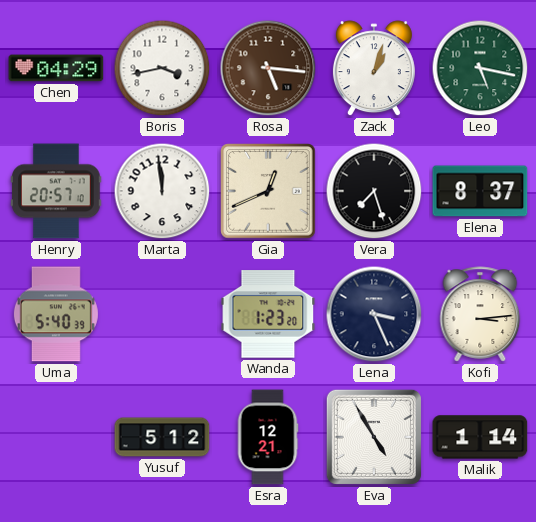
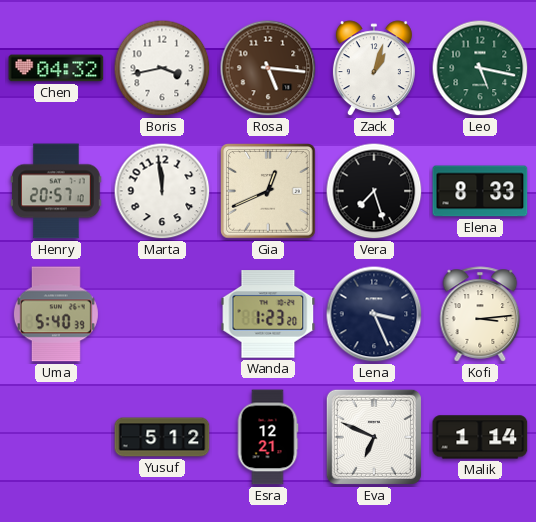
Chen: 04:29 -> 04:32 (56, 68)
Elena: 8:37 -> 8:33 (480, 191)
Eva: 4:55 -> 6:49 (374, 437)
